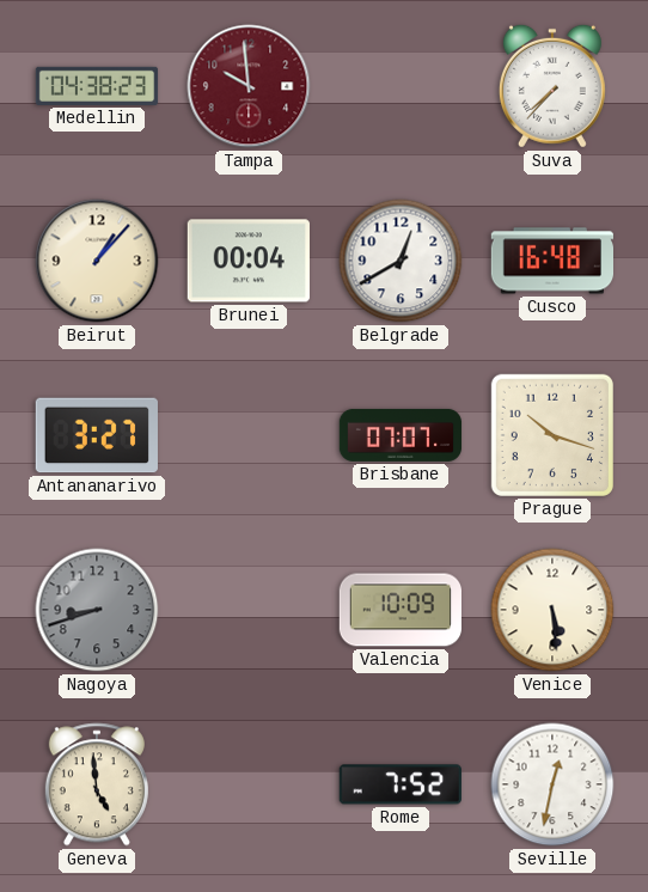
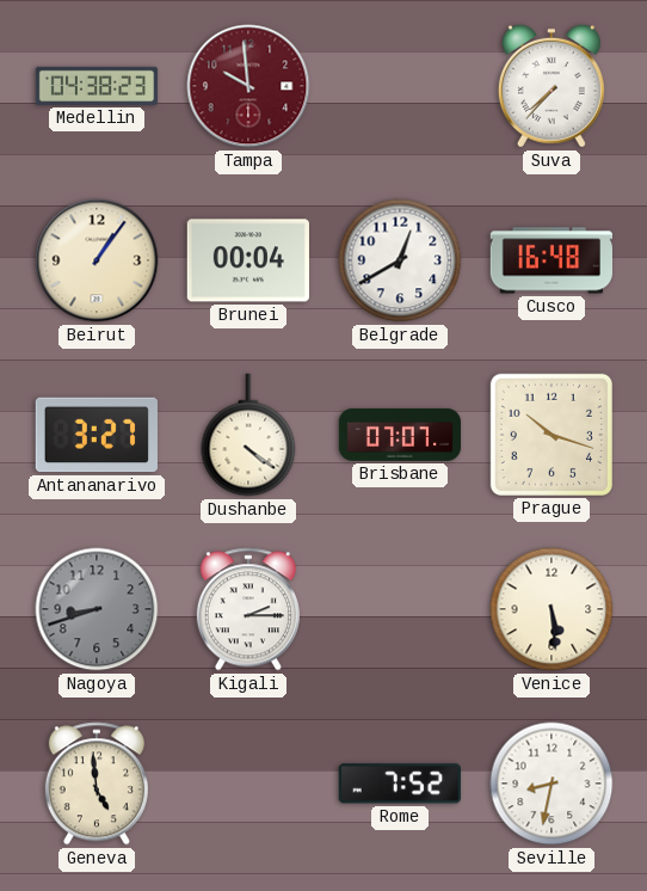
Beirut: 1:07 -> 1:06 (97, 260)
Dushanbe: none -> 4:21 (248, 435)
Kigali: none -> 2:15 (248, 609)
Valencia: 10:09 -> none (399, 610)
Seville: 12:32 -> 8:32 (552, 784)
